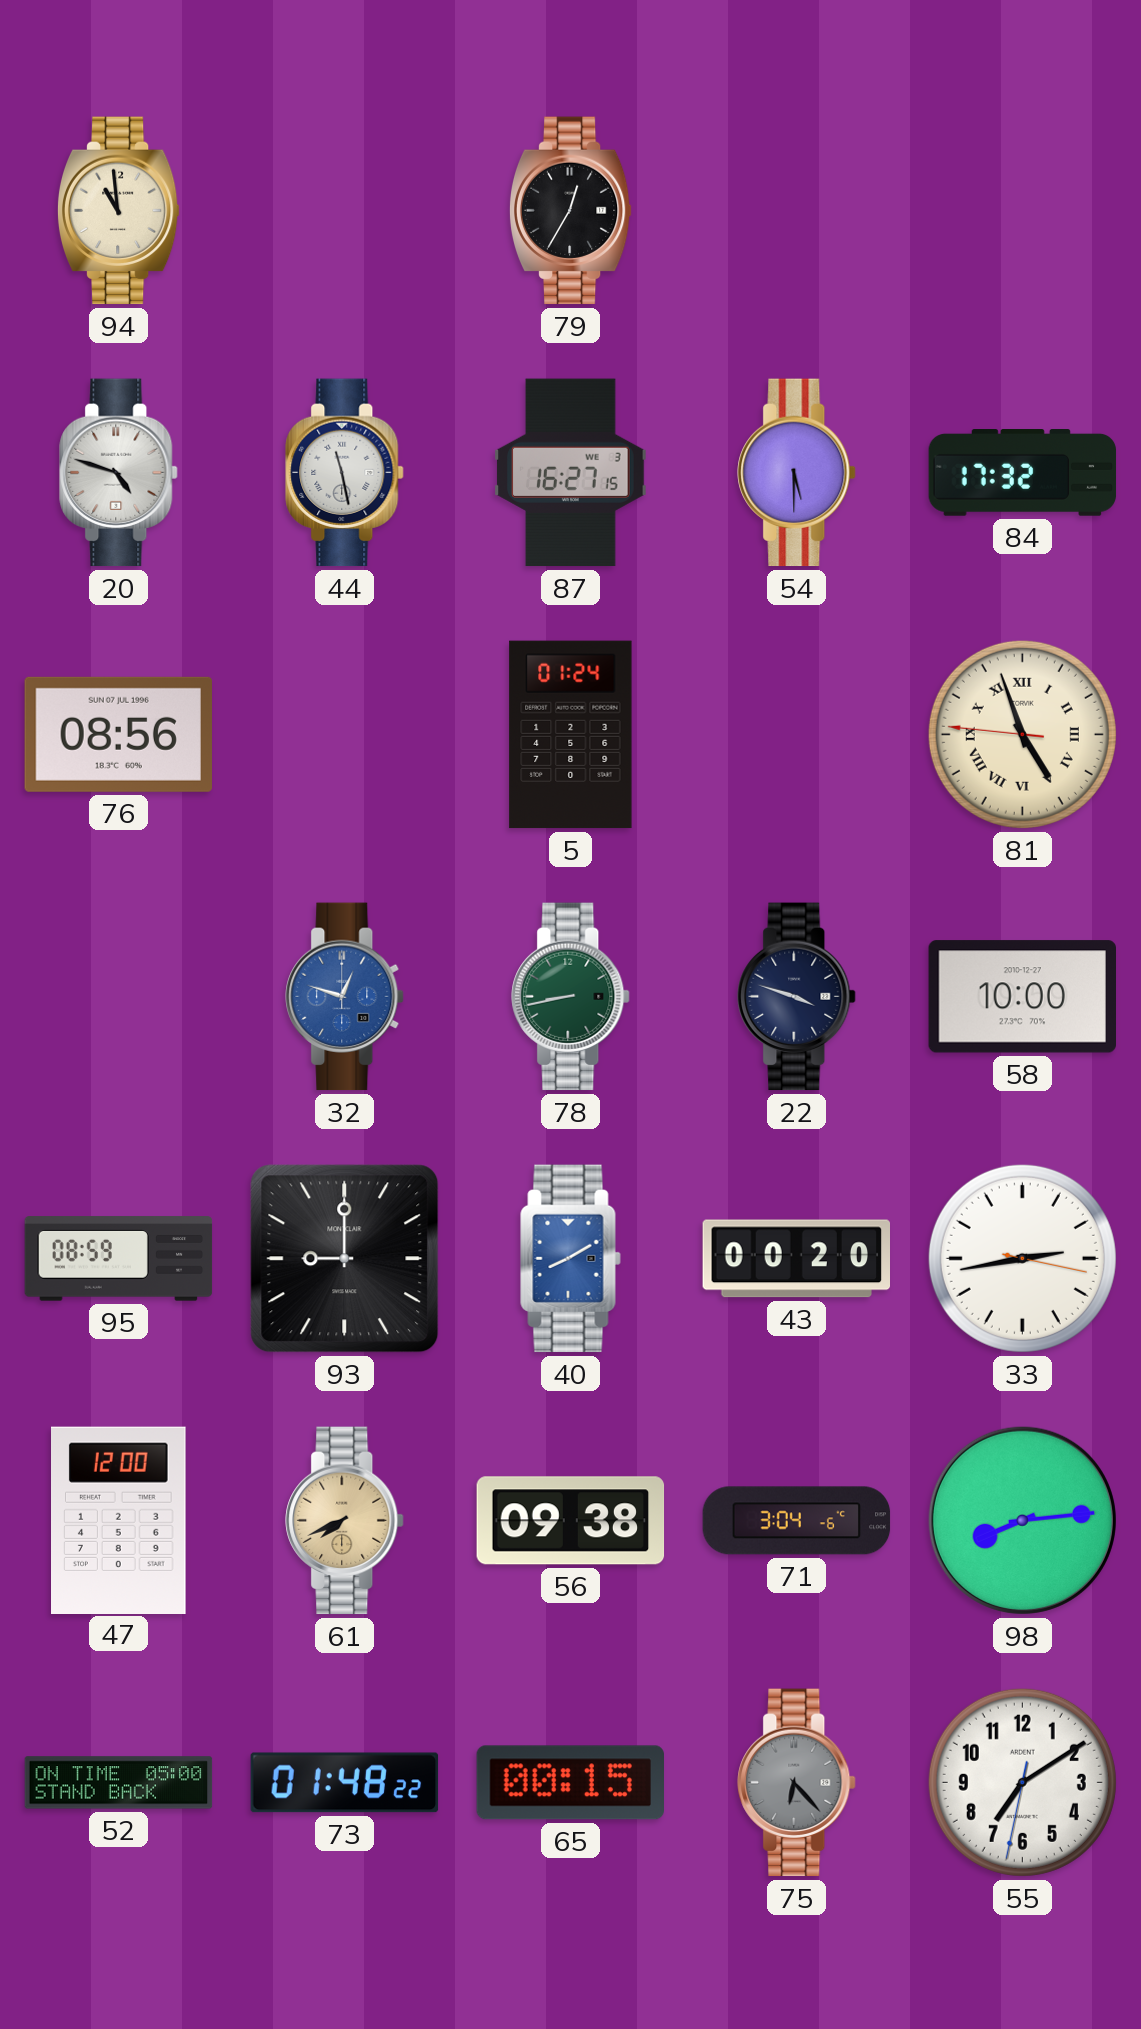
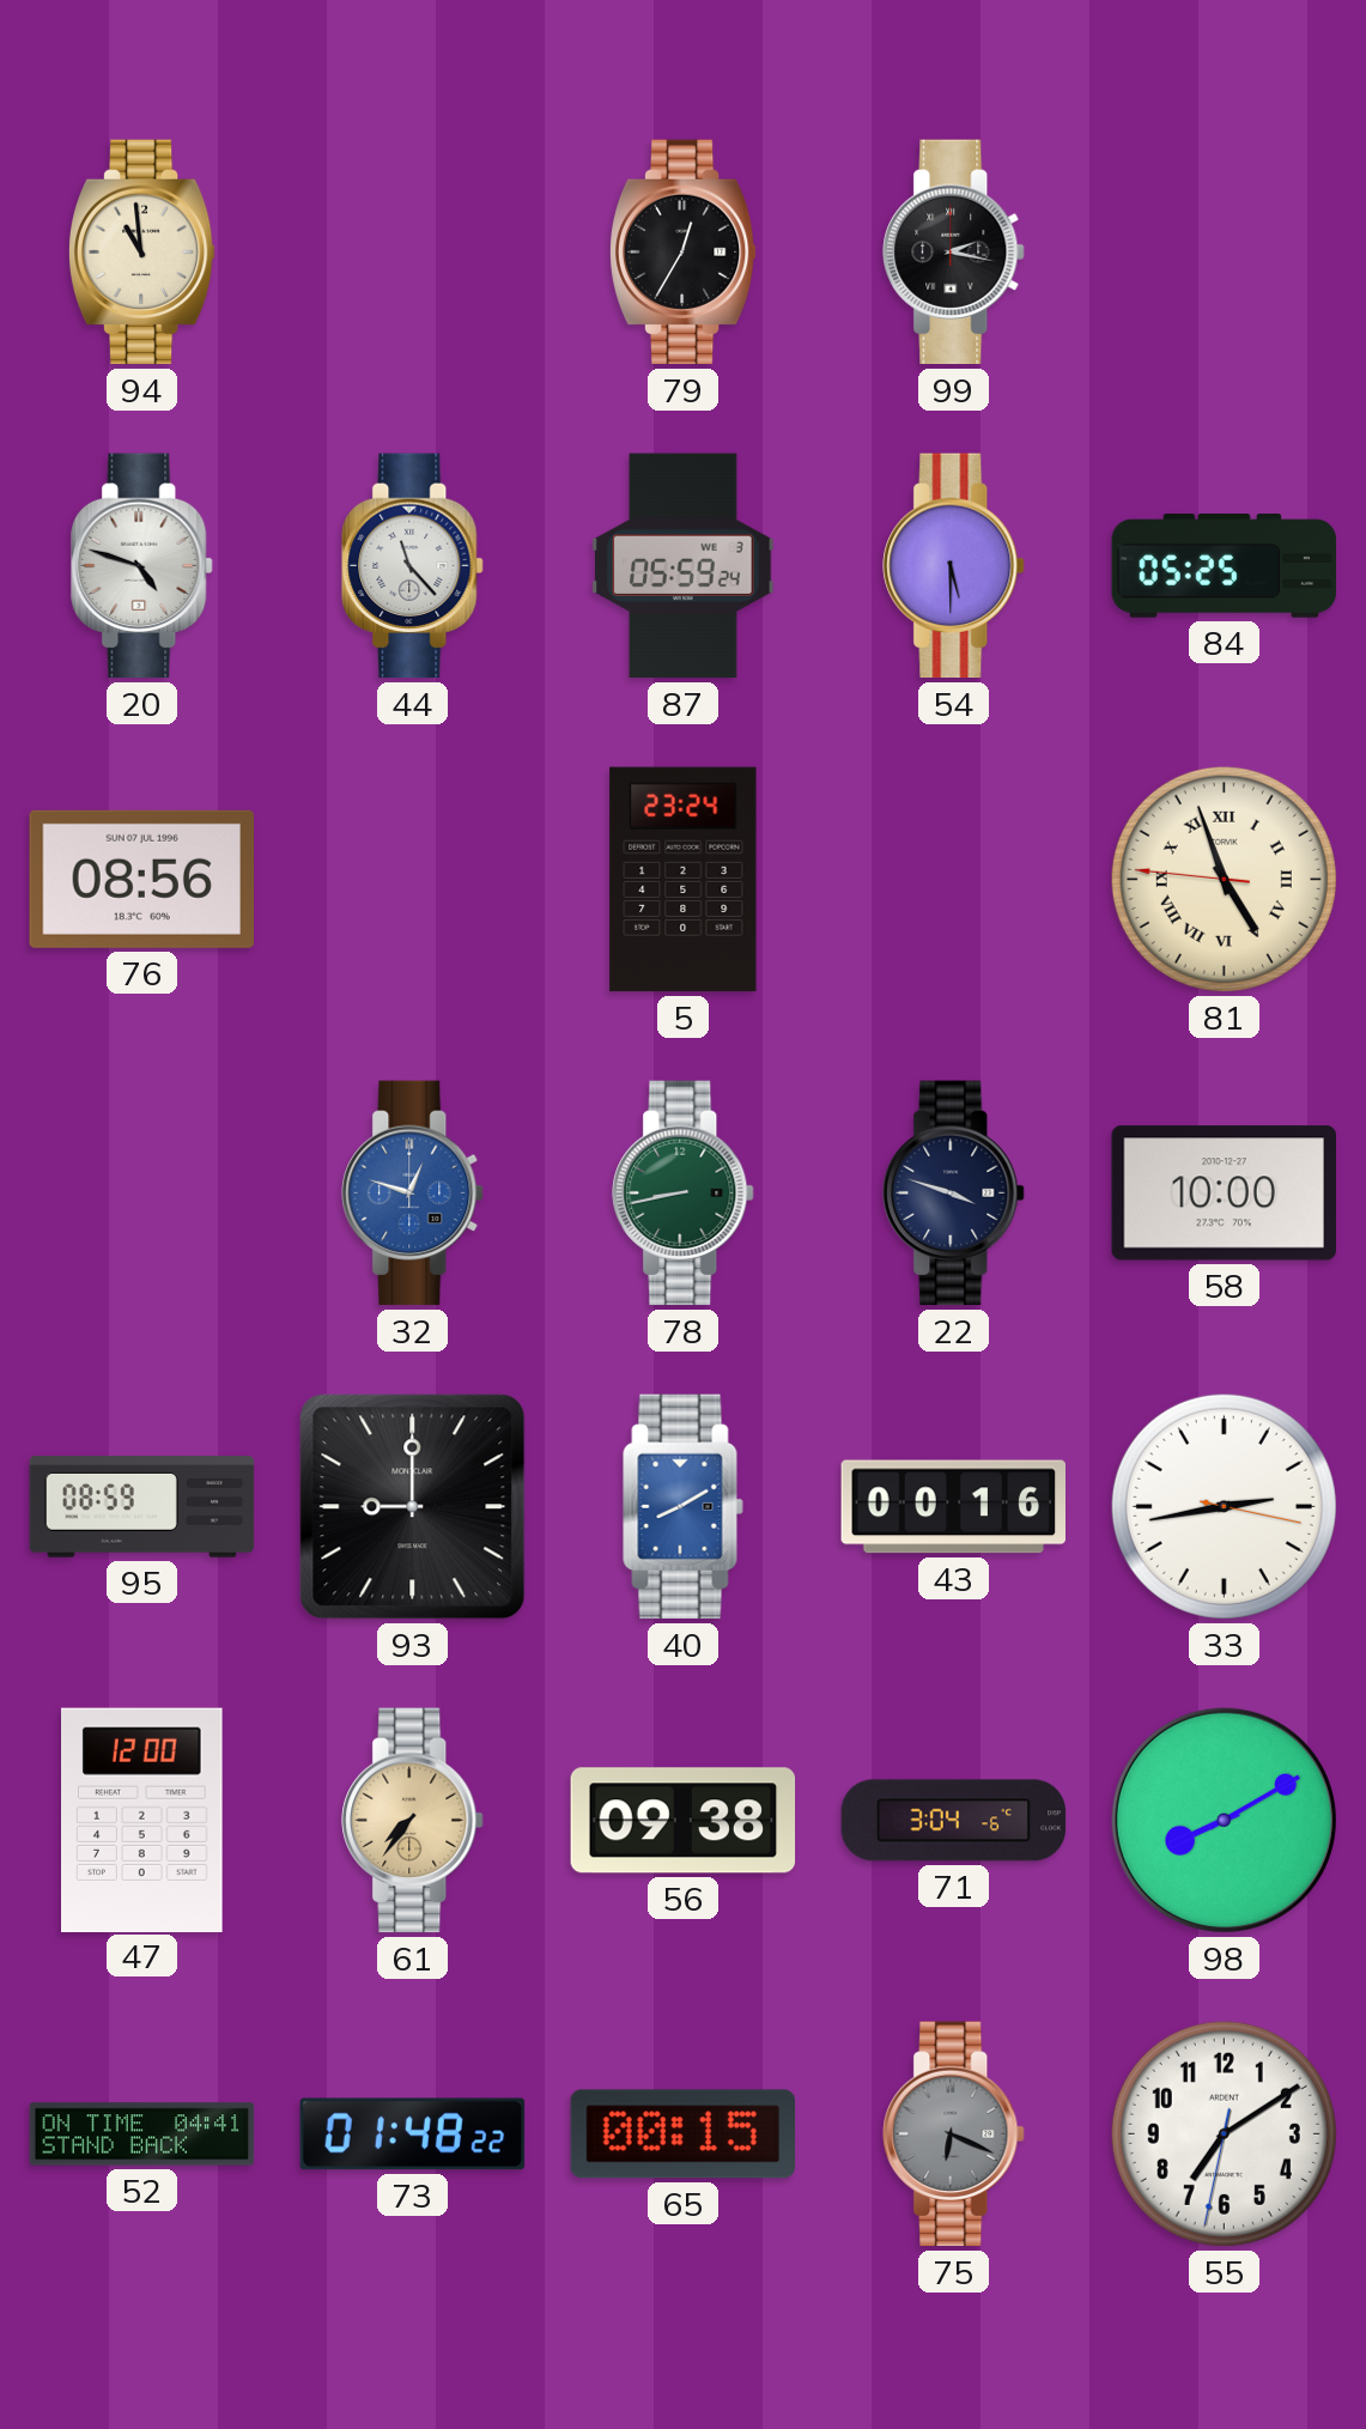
99: none -> 2:17 (954, 253)
44: 11:28 -> 11:23 (413, 566)
87: 16:27 -> 05:59 (684, 566)
84: 17:32 -> 05:25 (1225, 566)
5: 01:24 -> 23:24 (684, 880)
43: 00:20 -> 00:16 (954, 1507)
61: 7:41 -> 7:36 (413, 1821)
98: 8:14 -> 8:10 (1224, 1820)
52: 05:00 -> 04:41 (142, 2135)
75: 6:23 -> 6:19 (954, 2135)
